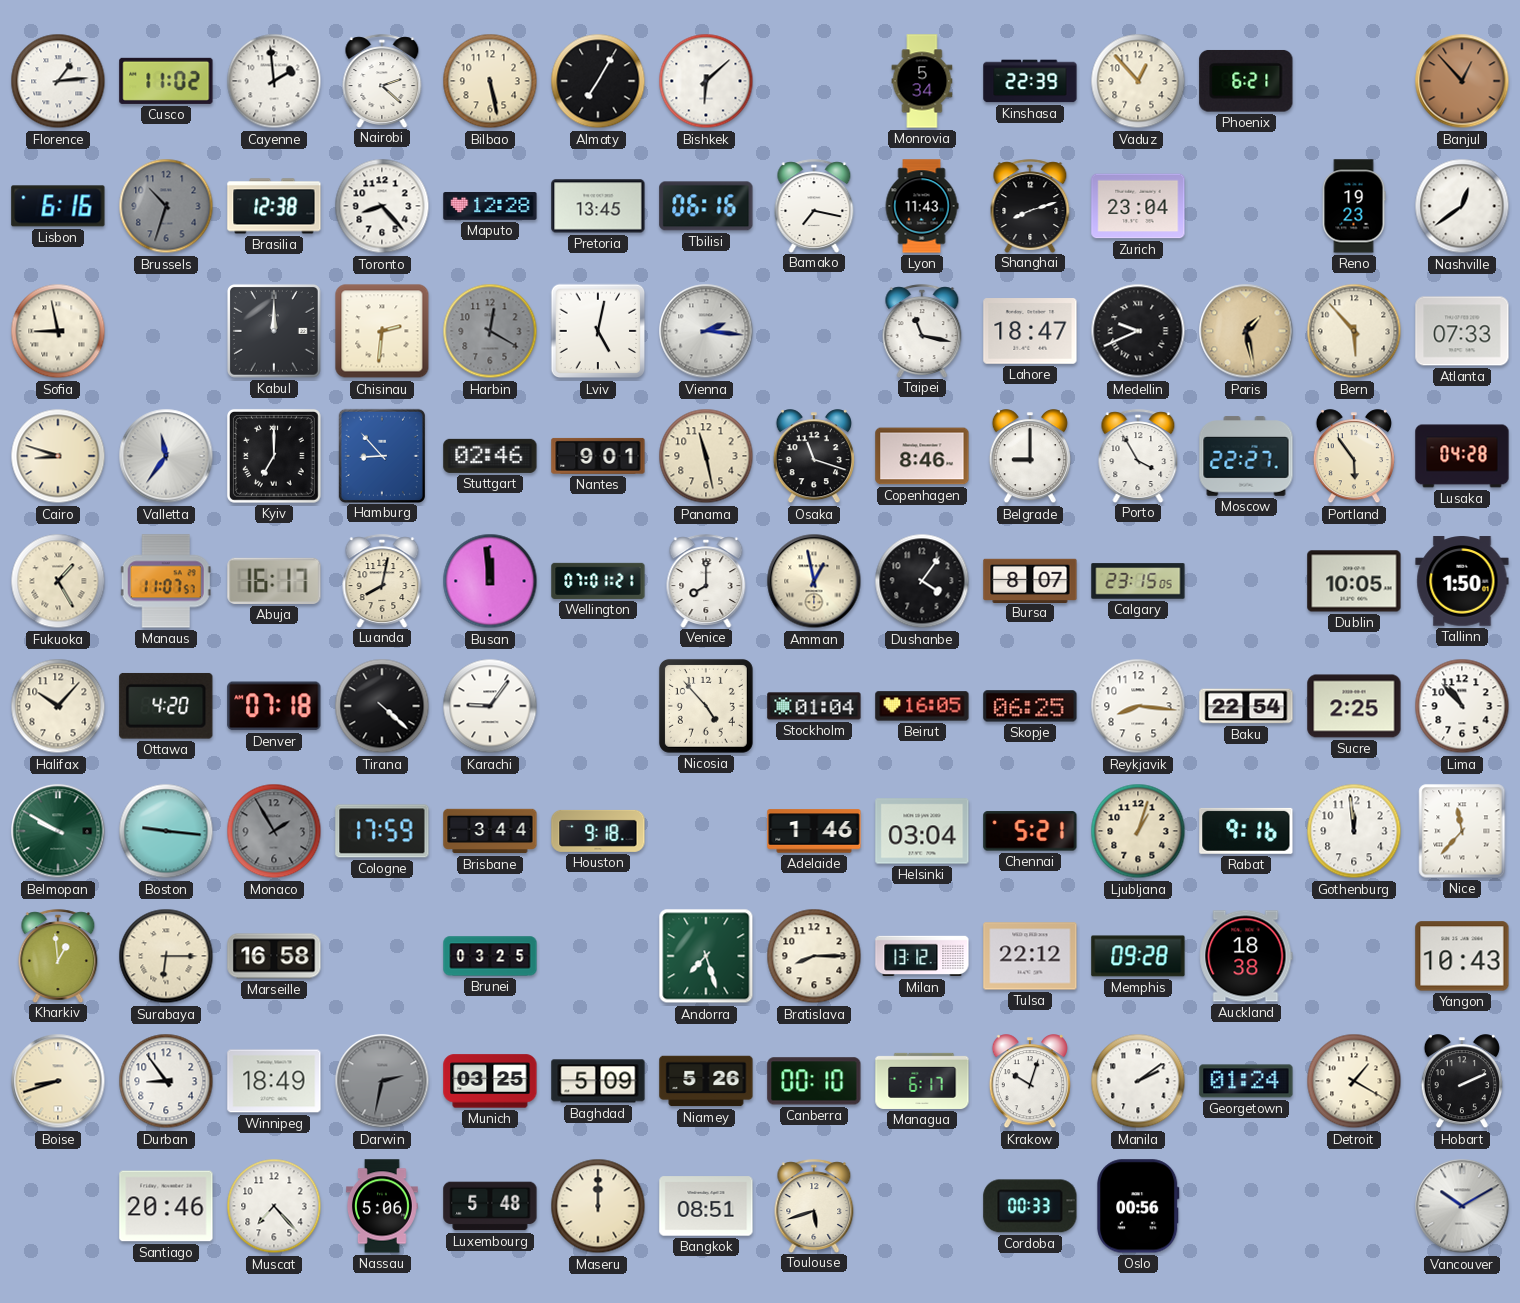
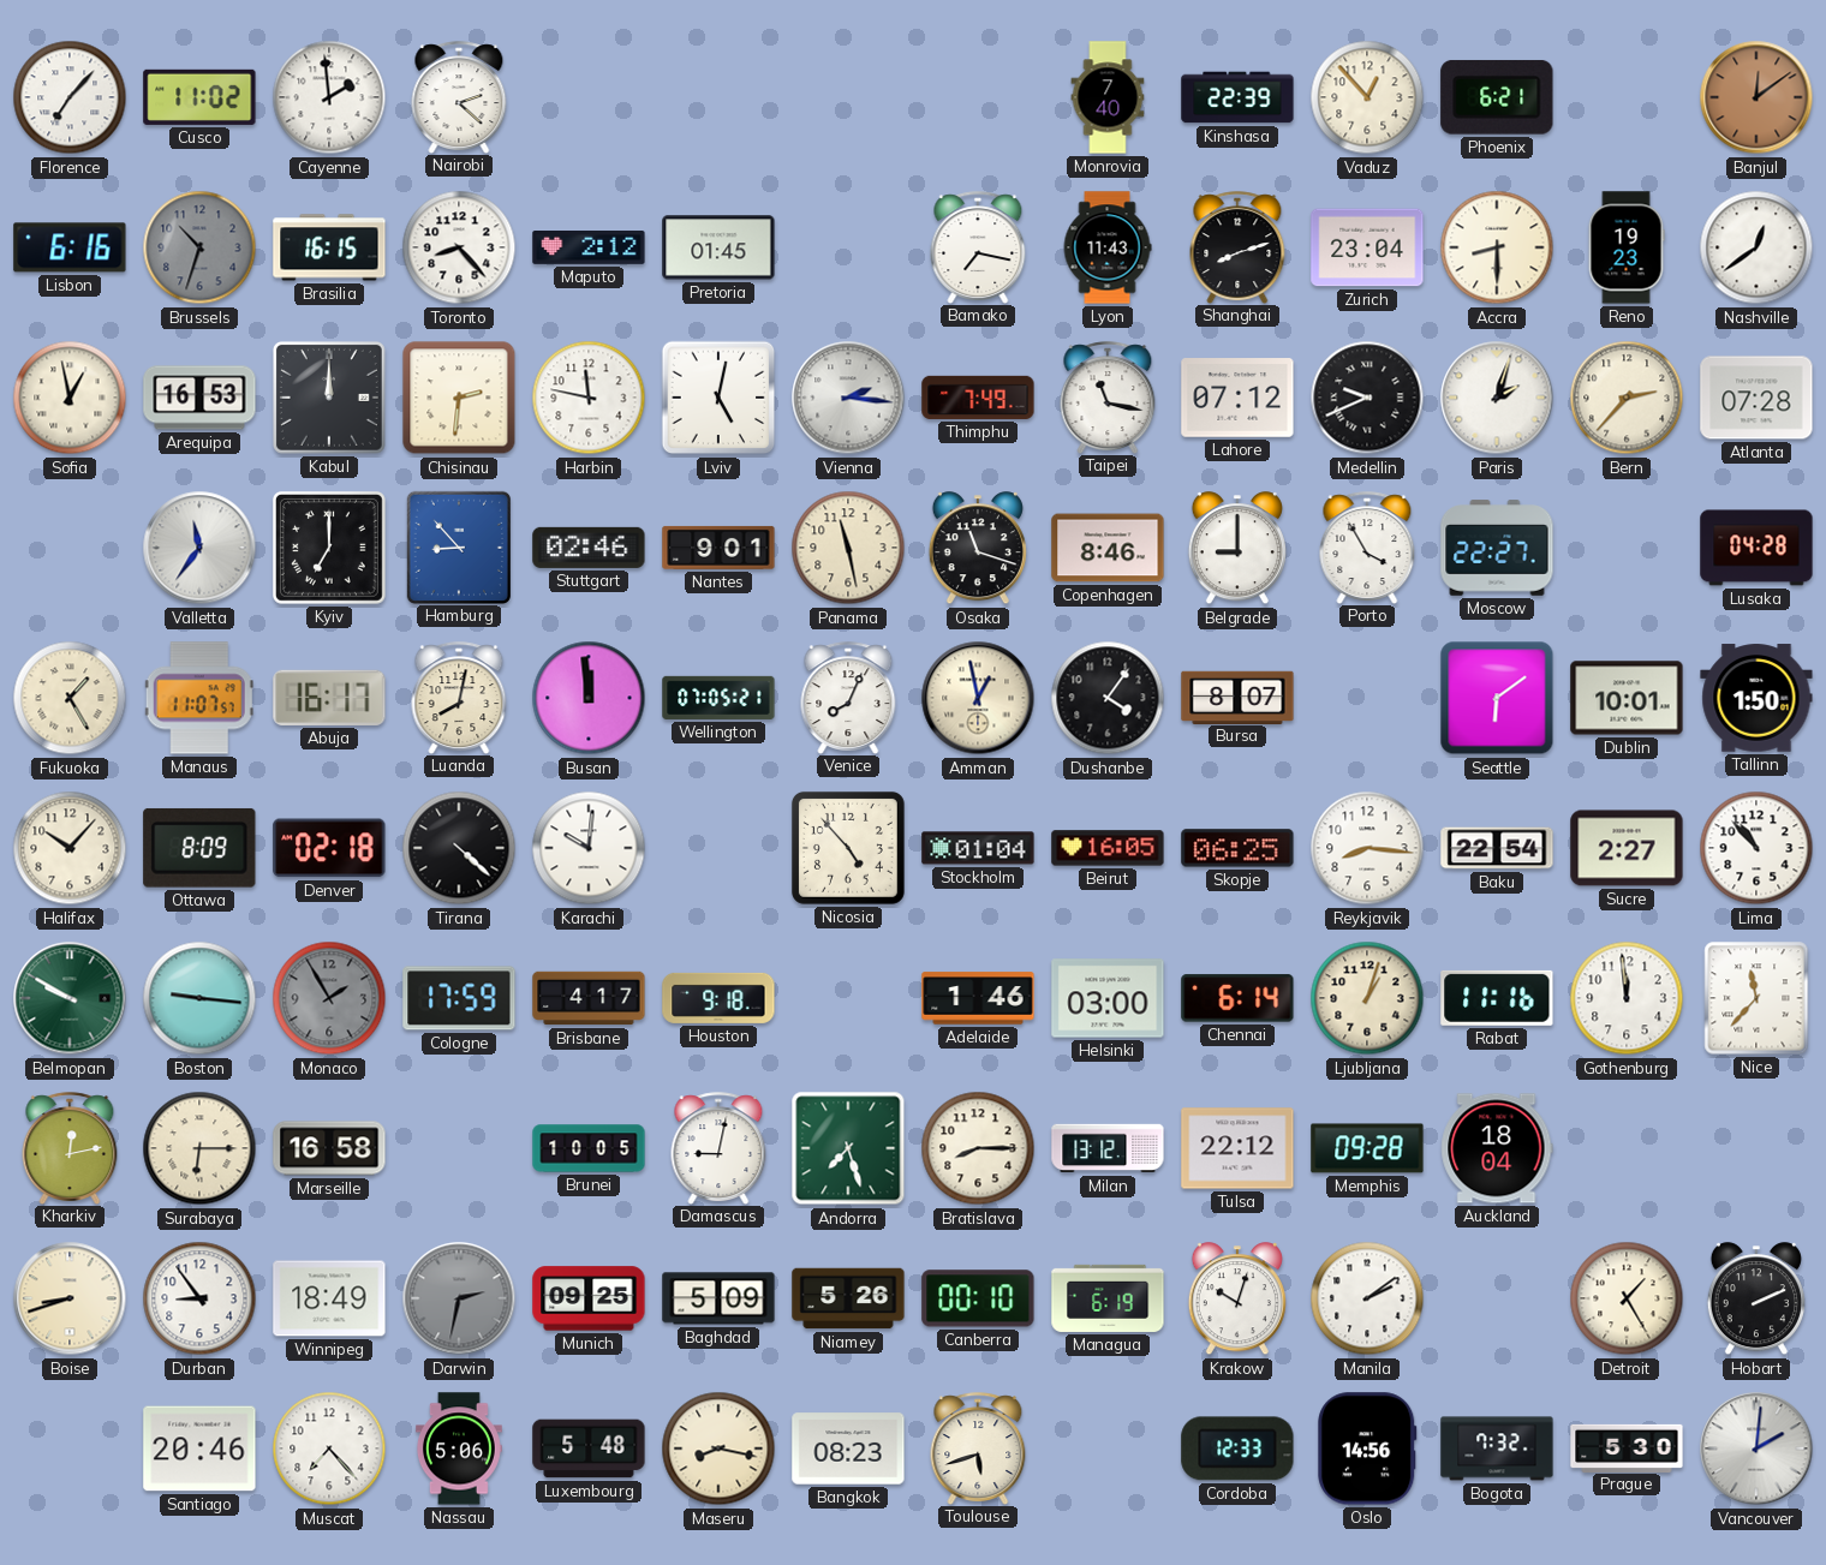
Florence: 1:14 -> 7:07 (70, 97)
Bilbao: 5:28 -> none (490, 81)
Almaty: 7:05 -> none (598, 81)
Bishkek: 6:08 -> none (706, 81)
Monrovia: 5:34 -> 7:40 (1108, 97)
Banjul: 12:53 -> 12:09 (1756, 97)
Brasilia: 12:38 -> 16:15 (329, 247)
Maputo: 12:28 -> 2:12 (589, 249)
Pretoria: 13:45 -> 01:45 (718, 247)
Tbilisi: 06:16 -> none (706, 206)
Accra: none -> 8:30 (1497, 247)
Sofia: 8:58 -> 12:58 (70, 398)
Arequipa: none -> 16:53 (199, 398)
Harbin: 12:20 -> 11:47 (589, 398)
Harbin dial: grey -> white (589, 398)
Thimphu: none -> 7:49 (978, 398)
Lahore: 18:47 -> 07:12 (1237, 398)
Paris: 1:28 -> 2:03 (1497, 398)
Paris dial: champagne -> white (1497, 398)
Bern: 5:53 -> 2:37 (1627, 398)
Atlanta: 07:33 -> 07:28 (1756, 398)
Cairo: 8:48 -> none (58, 456)
Portland: 5:54 -> none (1354, 457)
Wellington: 07:01 -> 07:05 (718, 698)
Venice: 8:00 -> 8:04 (848, 698)
Calgary: 23:15 -> none (1138, 581)
Seattle: none -> 6:09 (1497, 698)
Dublin: 10:05 -> 10:01 (1627, 698)
Ottawa: 4:20 -> 8:09 (199, 848)
Denver: 07:18 -> 02:18 (329, 848)
Karachi: 9:06 -> 10:01 (589, 848)
Sucre: 2:25 -> 2:27 (1627, 848)
Brisbane: 3:44 -> 4:17 (589, 998)
Helsinki: 03:04 -> 03:00 (1108, 998)
Chennai: 5:21 -> 6:14 (1237, 998)
Rabat: 9:16 -> 11:16 (1497, 998)
Kharkiv: 12:59 -> 12:13 (70, 1148)
Brunei: 03:25 -> 10:05 (589, 1148)
Damascus: none -> 9:02 (718, 1148)
Auckland: 18:38 -> 18:04 (1497, 1148)
Yangon: 10:43 -> none (1462, 956)
Munich: 03:25 -> 09:25 (589, 1298)
Managua: 6:17 -> 6:19 (1108, 1298)
Georgetown: 01:24 -> none (1246, 1081)
Detroit: 1:20 -> 1:25 (1627, 1298)
Maseru: 12:00 -> 8:17 (718, 1448)
Bangkok: 08:51 -> 08:23 (848, 1448)
Cordoba: 00:33 -> 12:33 (1237, 1448)
Oslo: 00:56 -> 14:56 (1367, 1448)
Bogota: none -> 7:32 (1497, 1448)
Prague: none -> 5:30 (1627, 1447)
Vancouver: 10:10 -> 2:01 (1756, 1448)
